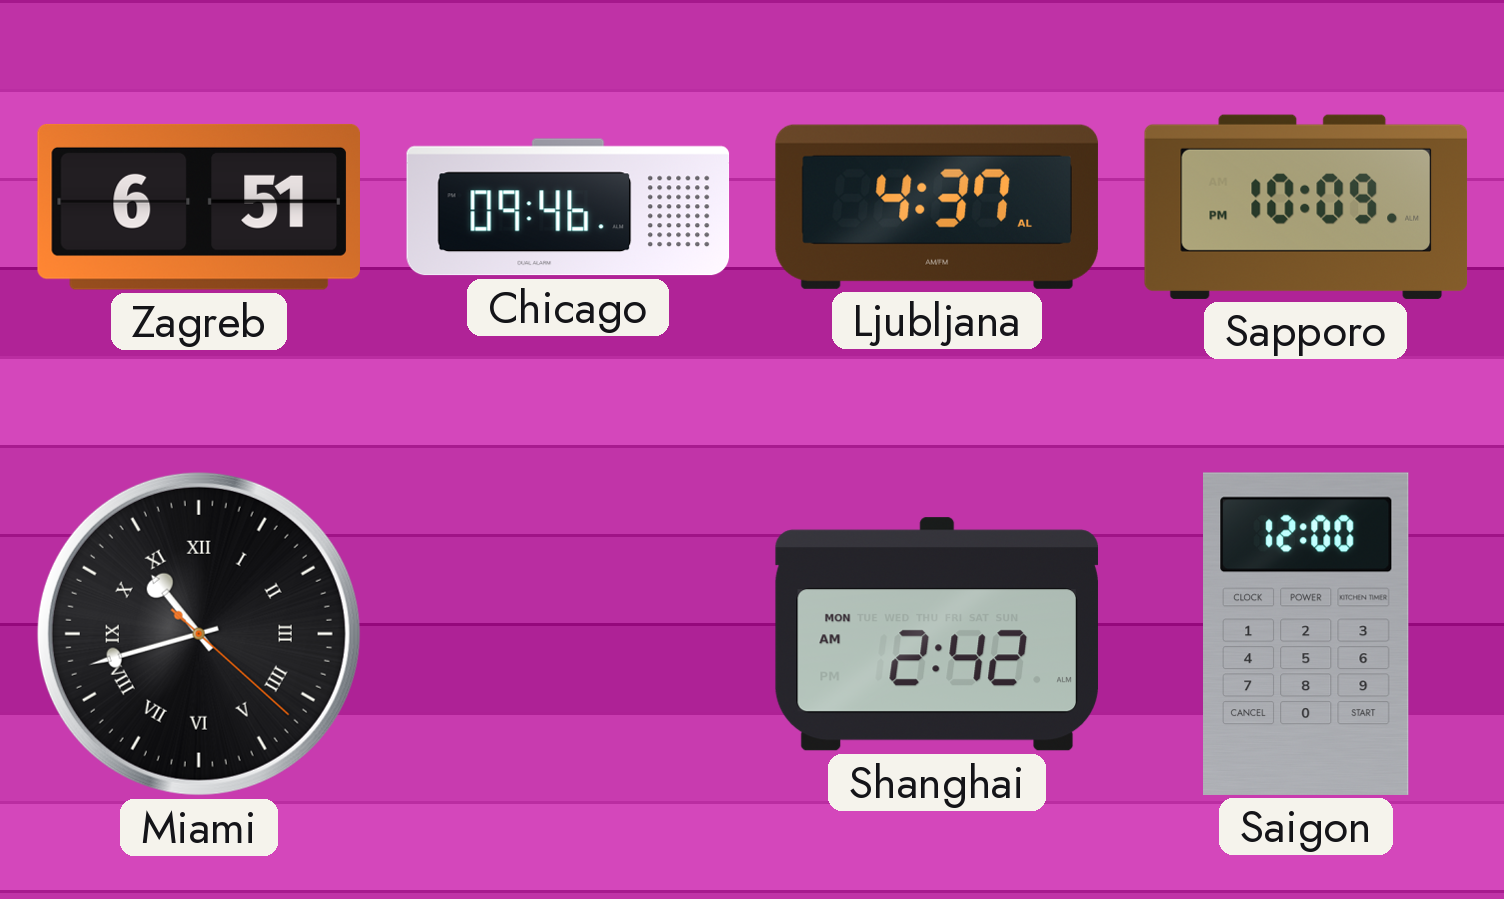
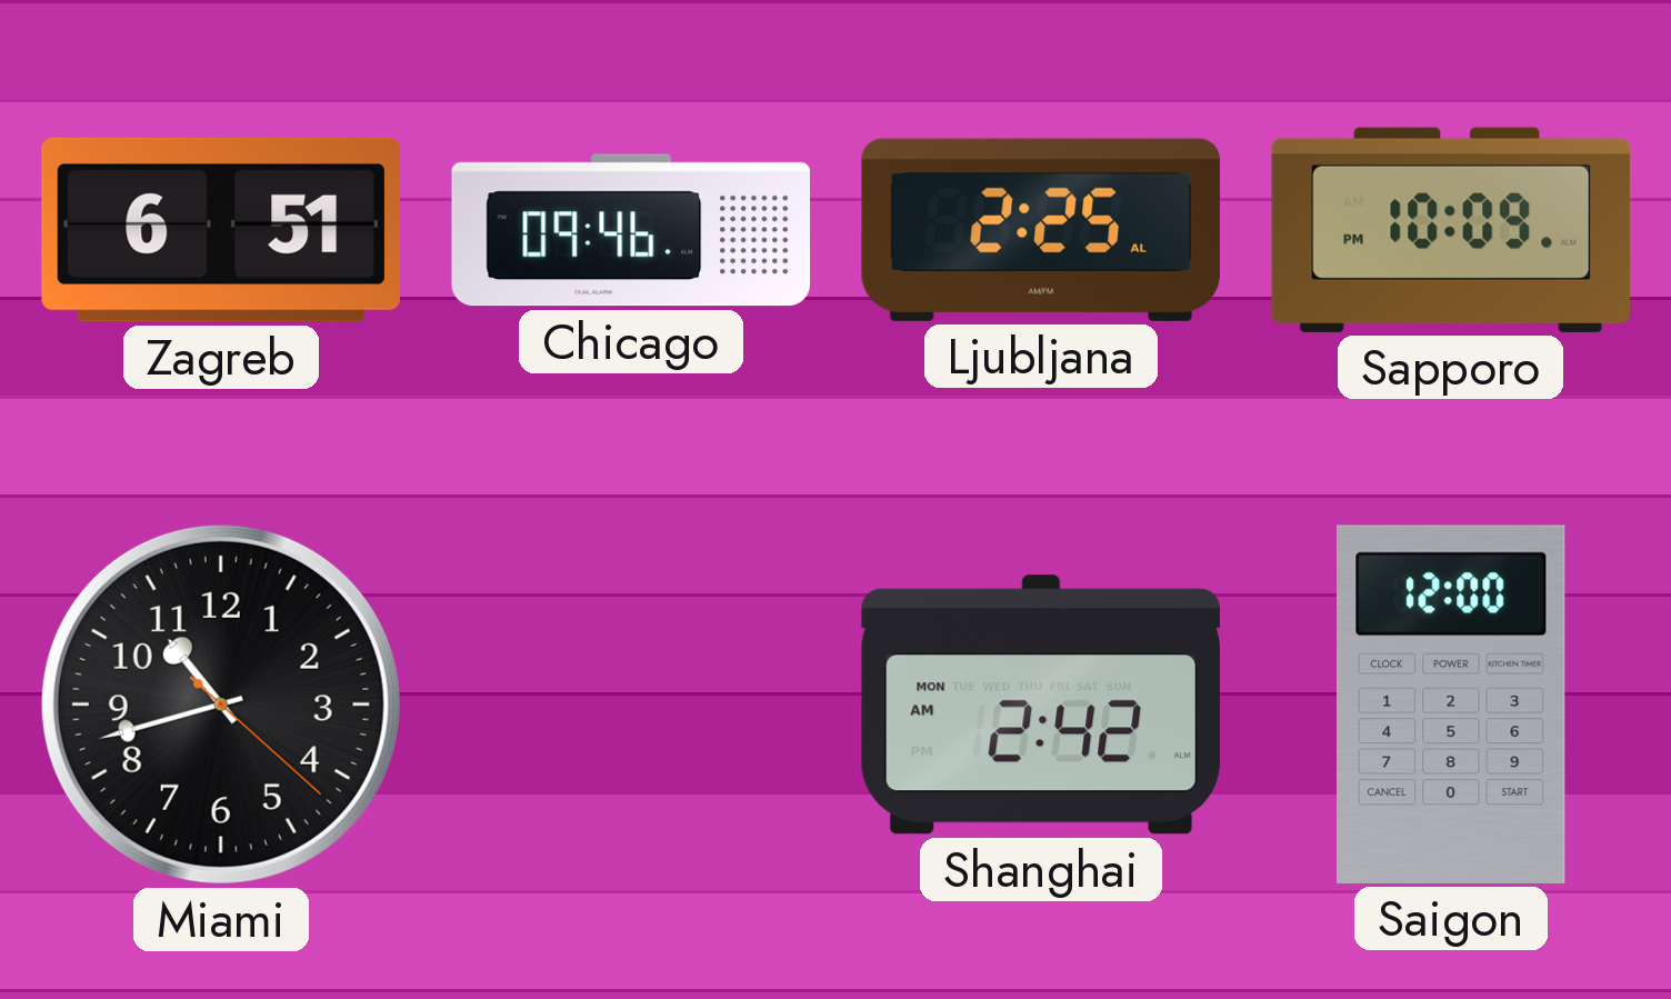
Ljubljana: 4:37 -> 2:25 (1041, 230)
Miami numerals: Roman -> Arabic (221, 705)
